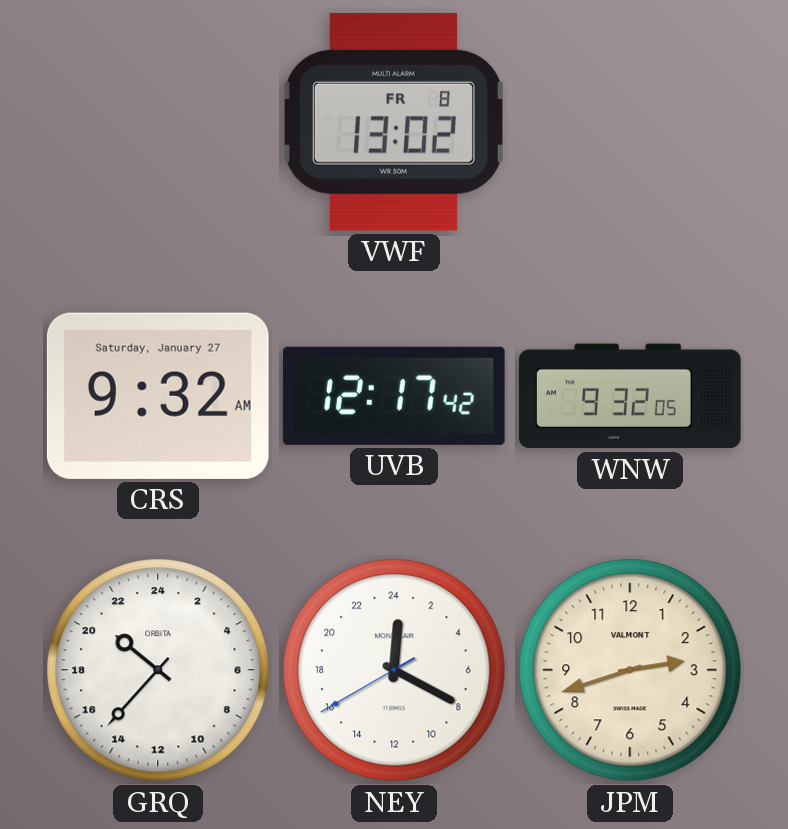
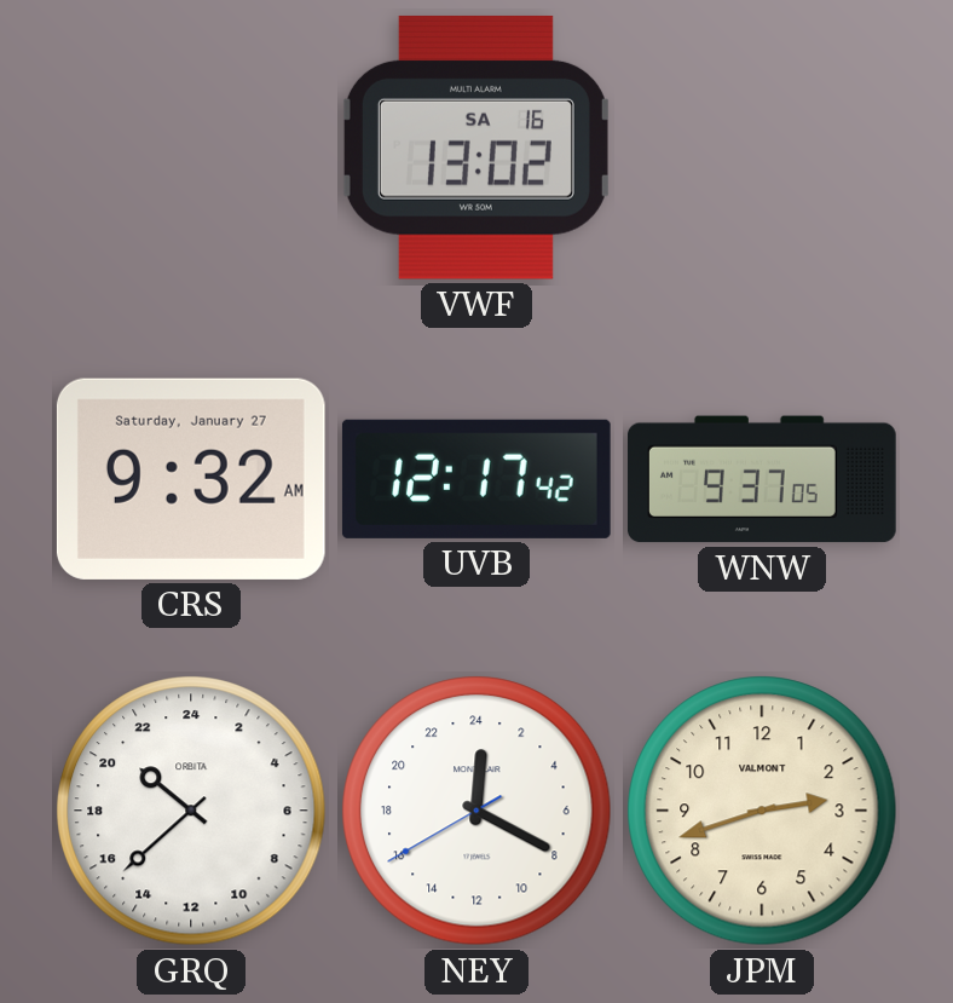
VWF date: FR 8 -> SA 16 (475, 148)
WNW: 9:32 -> 9:37 (762, 479)
GRQ: 20:37 -> 20:38 (191, 811)
